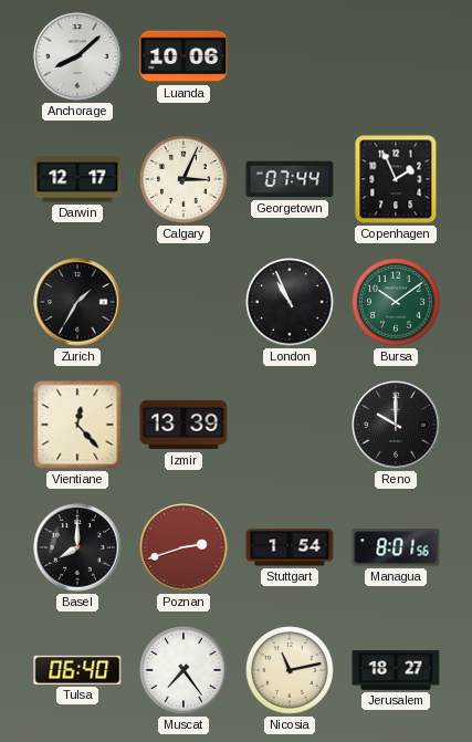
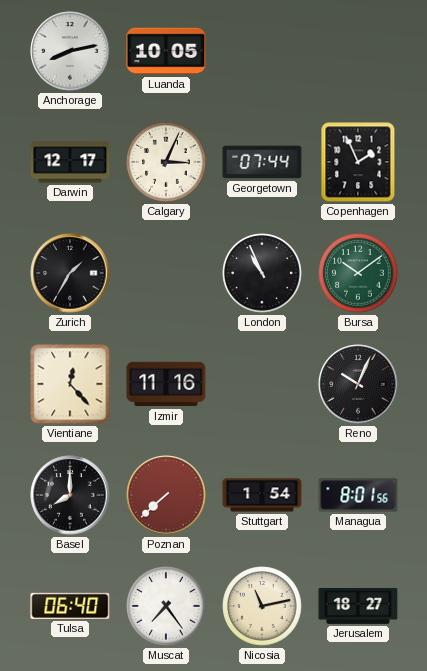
Anchorage: 8:08 -> 8:13 (70, 51)
Luanda: 10:06 -> 10:05 (166, 51)
Izmir: 13:39 -> 11:16 (166, 384)
Reno: 10:00 -> 10:04 (358, 384)
Poznan: 2:42 -> 7:38 (166, 495)
